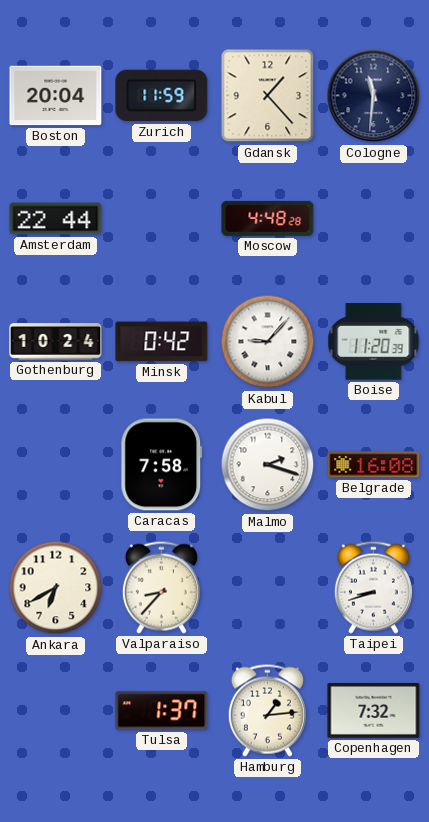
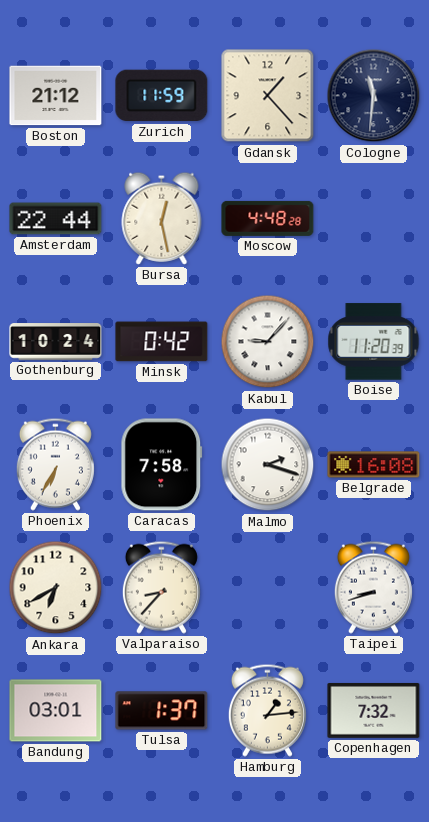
Boston: 20:04 -> 21:12 (56, 96)
Bursa: none -> 12:28 (162, 218)
Phoenix: none -> 6:35 (55, 464)
Bandung: none -> 03:01 (56, 711)
